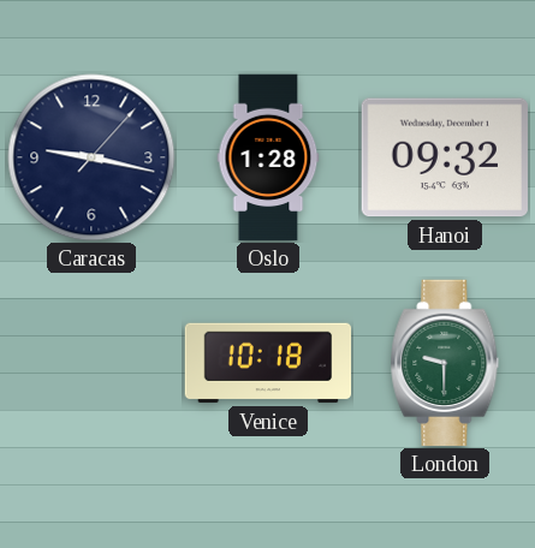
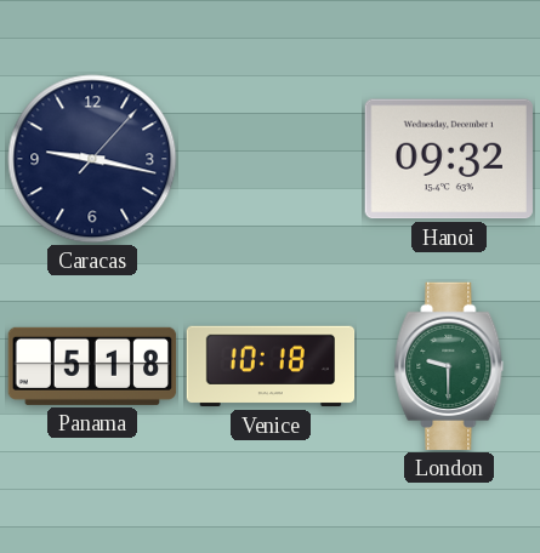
Oslo: 1:28 -> none (268, 157)
Panama: none -> 5:18 (92, 366)
